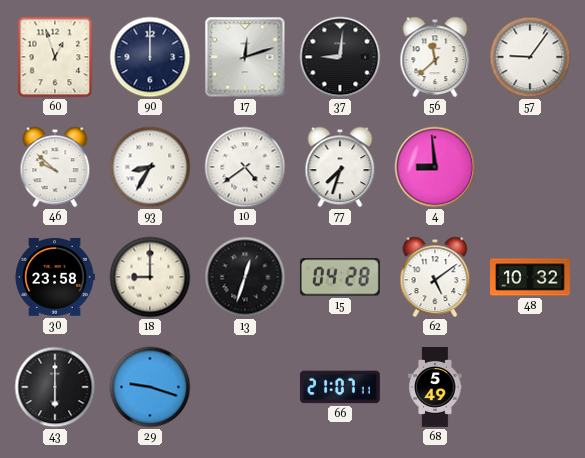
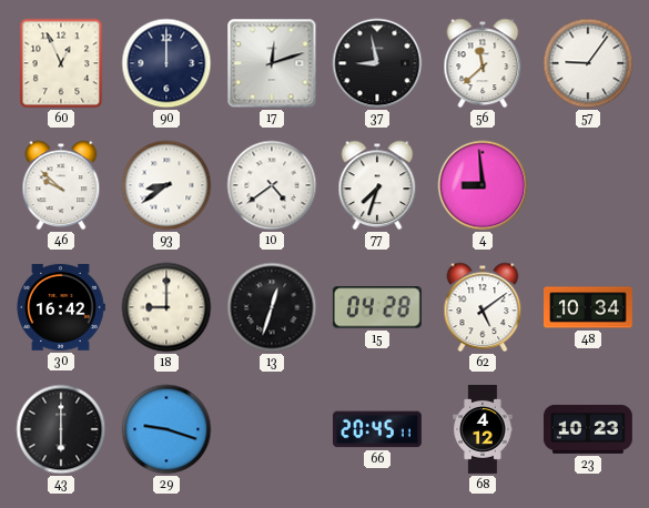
60: 12:57 -> 12:56 (61, 63)
37: 9:01 -> 8:58 (377, 63)
93: 8:35 -> 8:39 (166, 185)
30: 23:58 -> 16:42 (61, 307)
48: 10:32 -> 10:34 (589, 307)
66: 21:07 -> 20:45 (377, 429)
68: 5:49 -> 4:12 (483, 430)
23: none -> 10:23 (588, 429)
